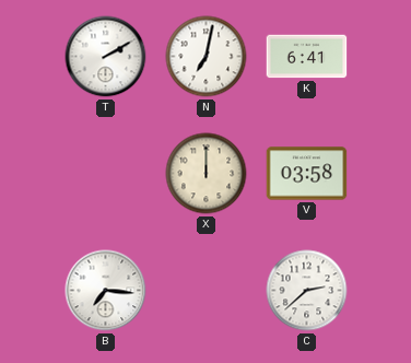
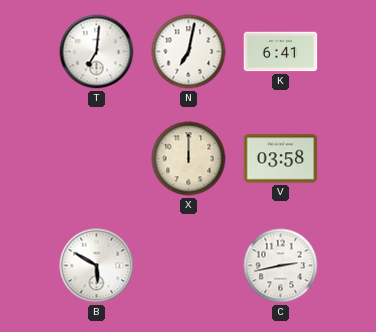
T: 2:10 -> 7:01 (97, 52)
B: 7:16 -> 5:50 (97, 266)
C: 2:38 -> 2:43 (281, 266)
